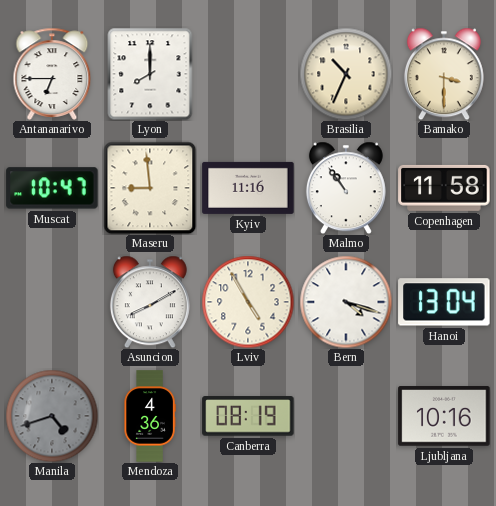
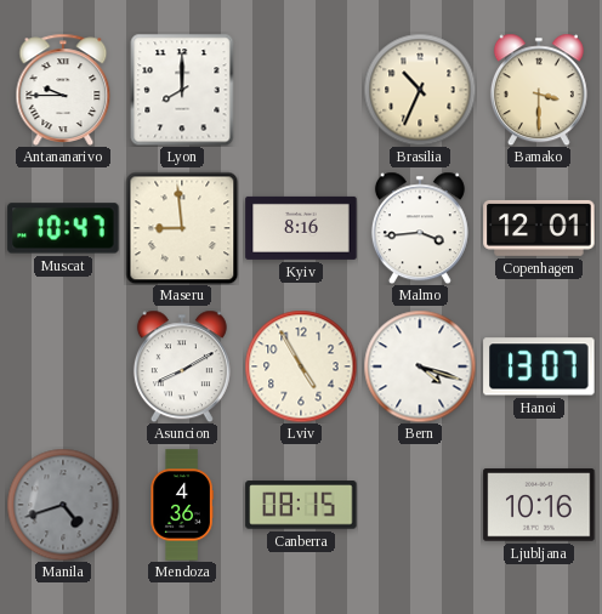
Antananarivo: 6:45 -> 9:45 (63, 90)
Kyiv: 11:16 -> 8:16 (301, 228)
Malmo: 10:54 -> 3:44 (420, 228)
Copenhagen: 11:58 -> 12:01 (539, 228)
Hanoi: 13:04 -> 13:07 (539, 366)
Canberra: 08:19 -> 08:15 (301, 505)
